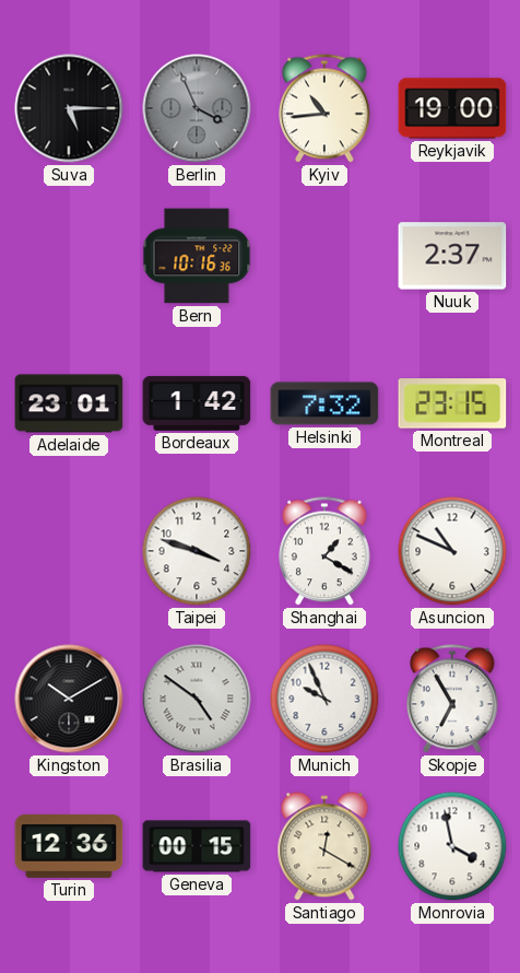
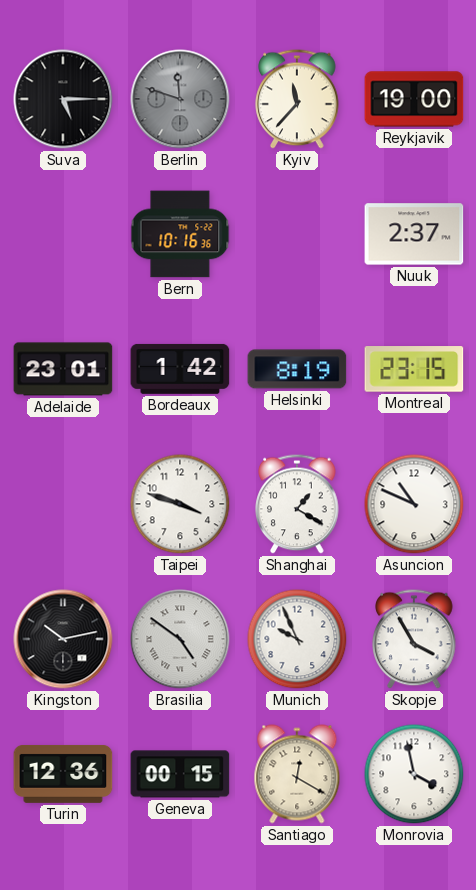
Berlin: 3:56 -> 11:48 (180, 99)
Kyiv: 10:44 -> 11:37 (297, 99)
Helsinki: 7:32 -> 8:19 (297, 369)
Kingston: 10:10 -> 10:13 (63, 639)
Skopje: 6:55 -> 3:55 (414, 639)
